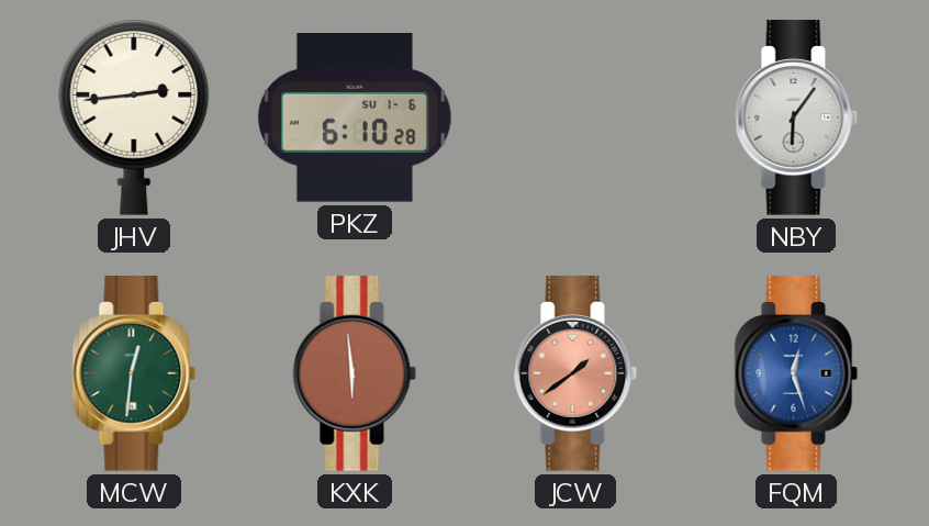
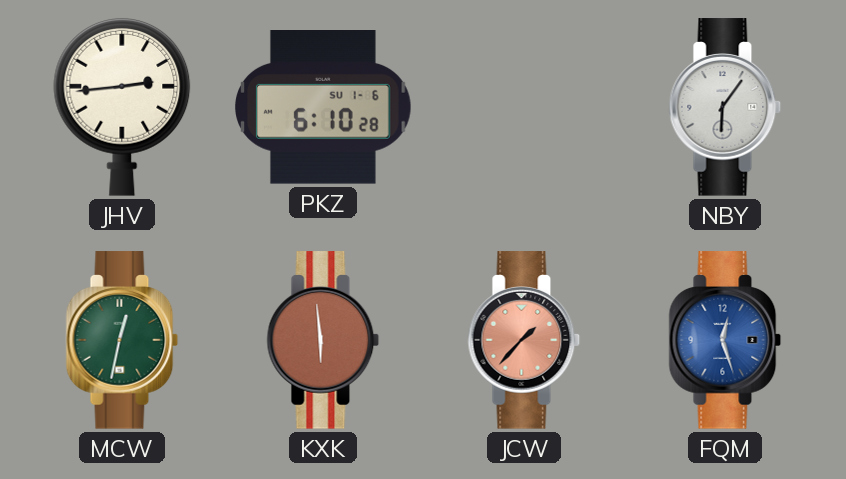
MCW: 12:31 -> 12:32 (122, 340)
JCW: 1:39 -> 1:37 (524, 340)
